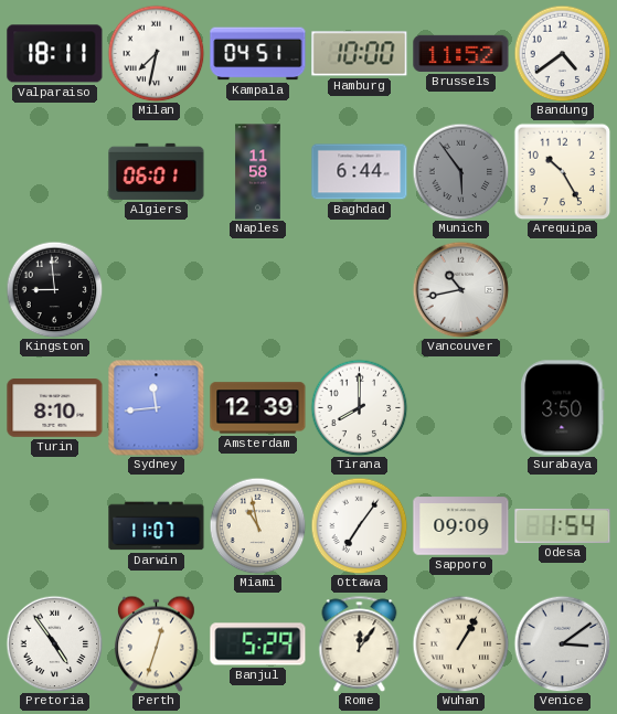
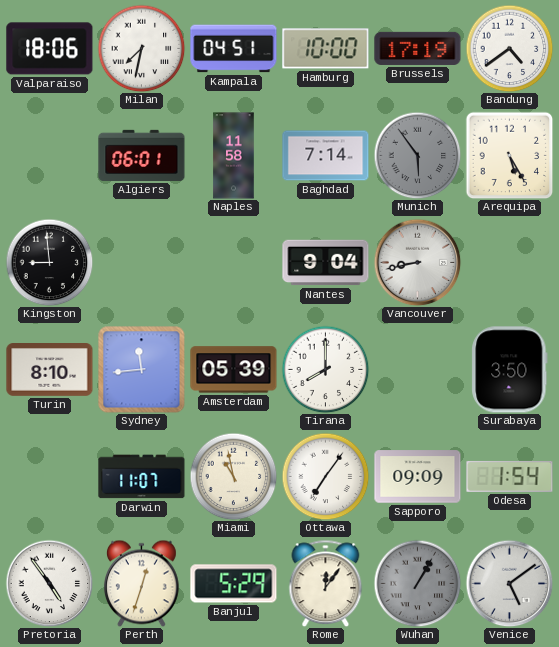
Valparaiso: 18:11 -> 18:06 (50, 49)
Brussels: 11:52 -> 17:19 (418, 48)
Baghdad: 6:44 -> 7:14 (326, 156)
Arequipa: 10:25 -> 5:25 (509, 155)
Nantes: none -> 9:04 (326, 263)
Vancouver: 10:43 -> 8:43 (417, 262)
Amsterdam: 12:39 -> 05:39 (234, 370)
Wuhan dial: cream -> grey (417, 583)
Venice: 3:09 -> 5:09 (509, 583)
